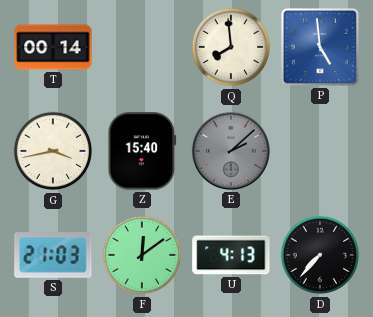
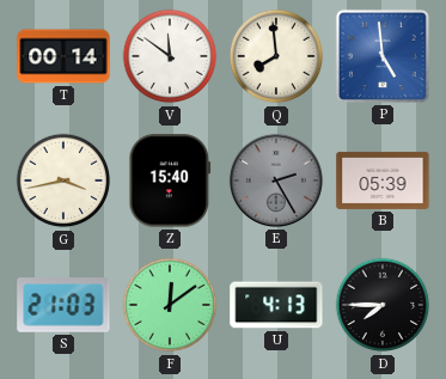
V: none -> 11:51 (170, 56)
E: 2:08 -> 2:25 (276, 181)
B: none -> 05:39 (383, 181)
D: 7:37 -> 7:45 (383, 305)
